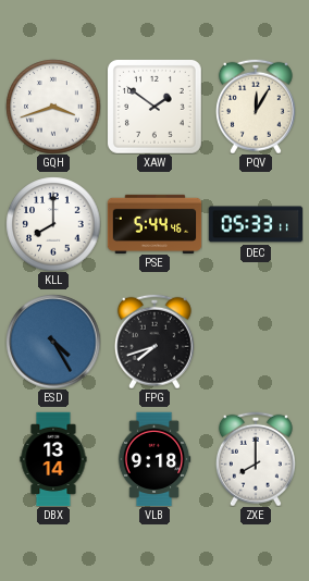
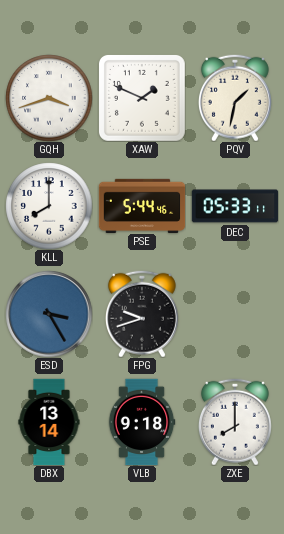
XAW: 1:51 -> 1:49 (142, 98)
PQV: 12:05 -> 1:32 (235, 98)
ESD: 4:25 -> 3:25 (49, 314)
FPG: 7:42 -> 9:42 (142, 314)
